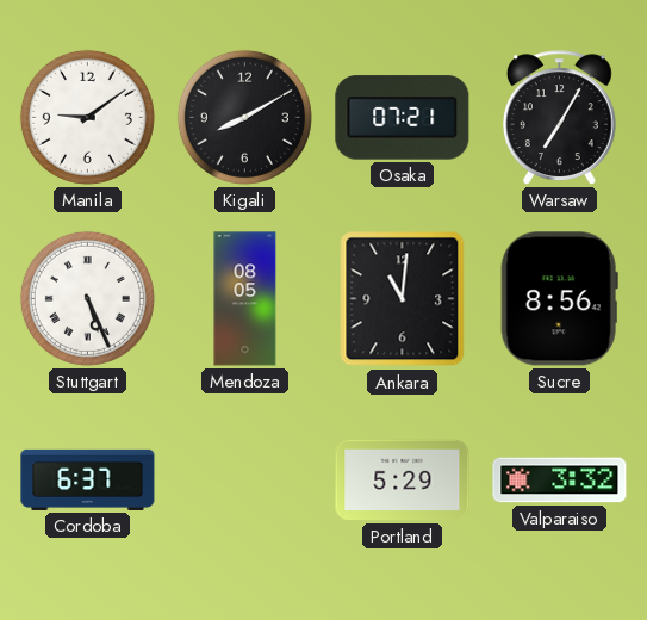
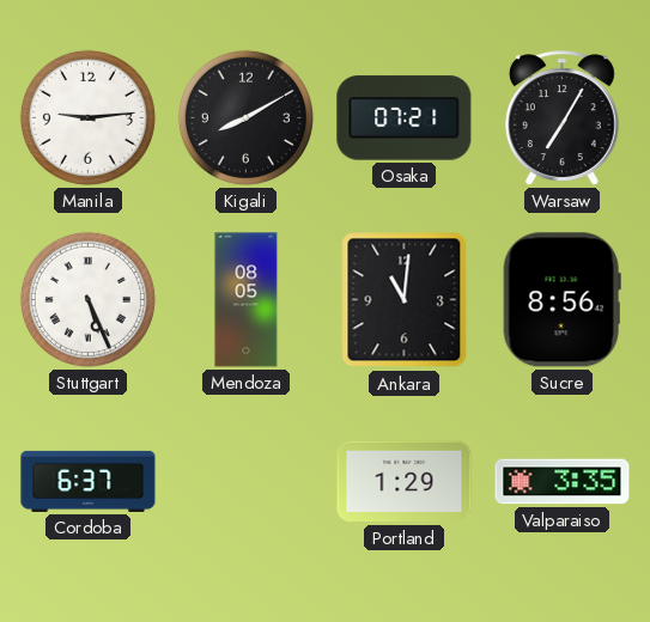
Manila: 9:09 -> 9:14 (87, 117)
Portland: 5:29 -> 1:29 (405, 482)
Valparaiso: 3:32 -> 3:35 (563, 482)
